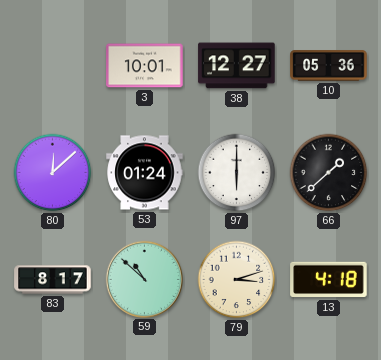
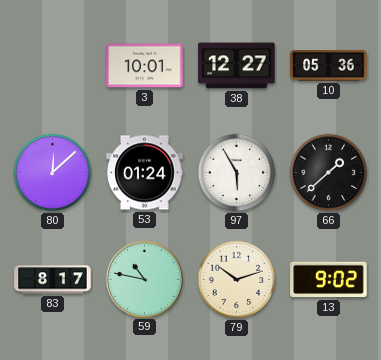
97: 6:00 -> 5:55 (237, 173)
59: 10:52 -> 10:47 (144, 279)
79: 3:12 -> 10:12 (237, 280)
13: 4:18 -> 9:02 (329, 280)
